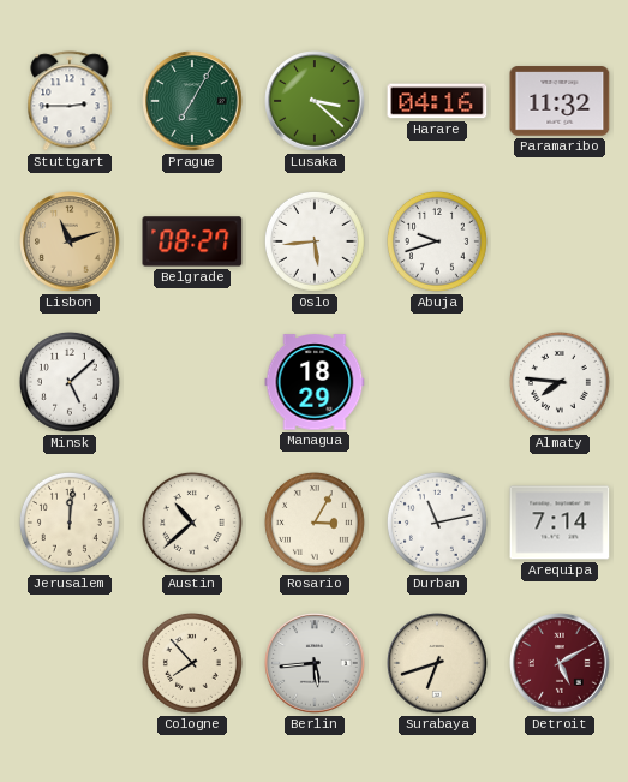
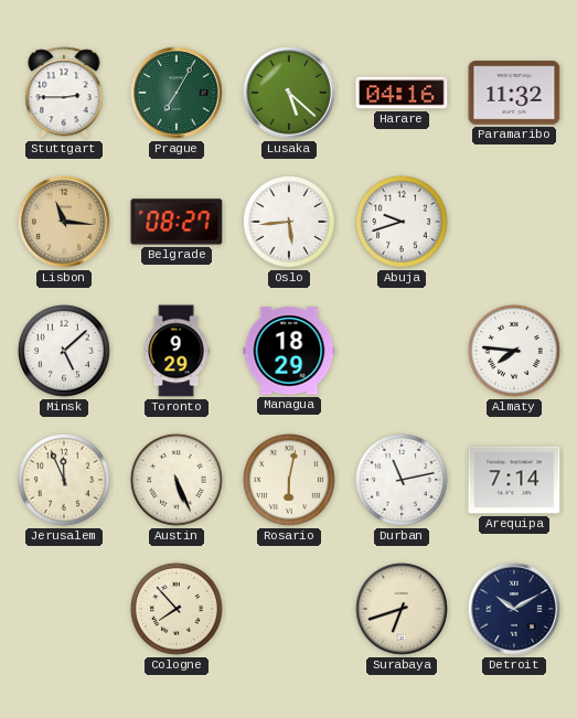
Lusaka: 3:22 -> 5:22 (289, 93)
Lisbon: 11:12 -> 11:16 (64, 222)
Toronto: none -> 9:29 (177, 351)
Jerusalem: 12:01 -> 11:56 (64, 480)
Austin: 10:38 -> 5:26 (177, 480)
Rosario: 3:05 -> 6:02 (289, 480)
Berlin: 5:44 -> none (315, 663)
Detroit: 5:10 -> 10:10 (514, 609)
Detroit dial: burgundy -> navy (514, 609)
